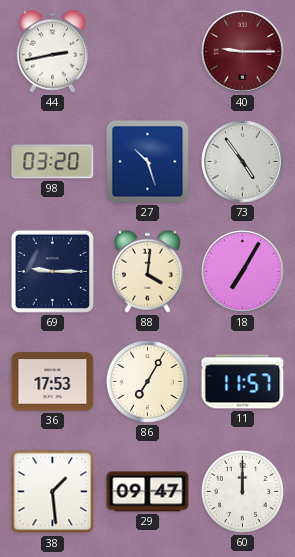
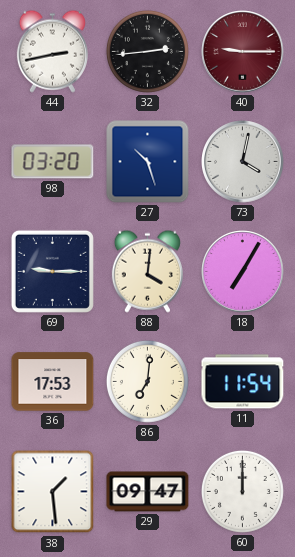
32: none -> 2:44 (147, 51)
73: 4:54 -> 4:02 (243, 162)
86: 7:05 -> 7:01 (147, 381)
11: 11:57 -> 11:54 (243, 382)
